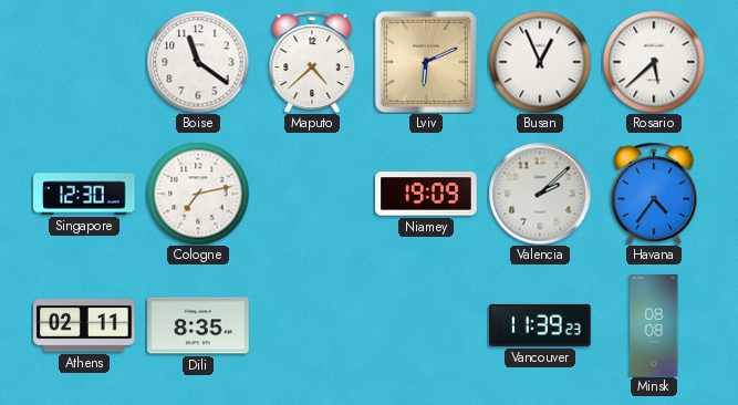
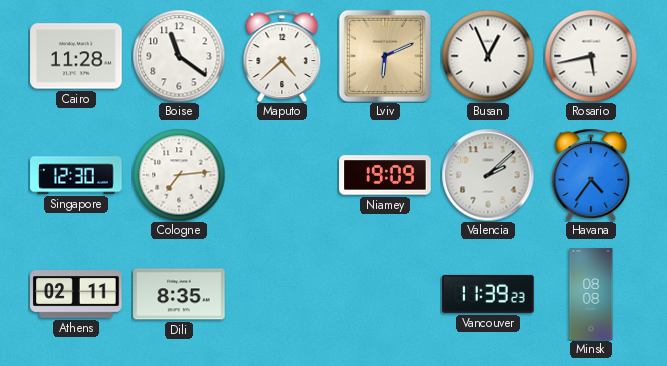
Cairo: none -> 11:28 (76, 56)
Rosario: 5:38 -> 5:43 (591, 56)
Cologne: 7:13 -> 7:14 (179, 175)
